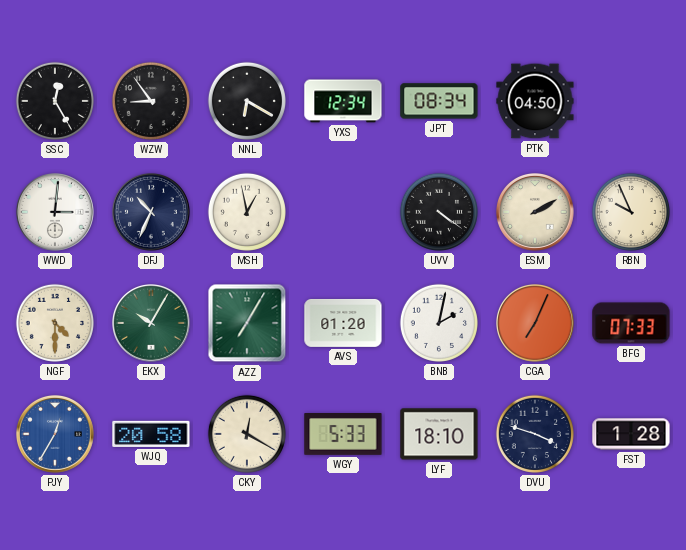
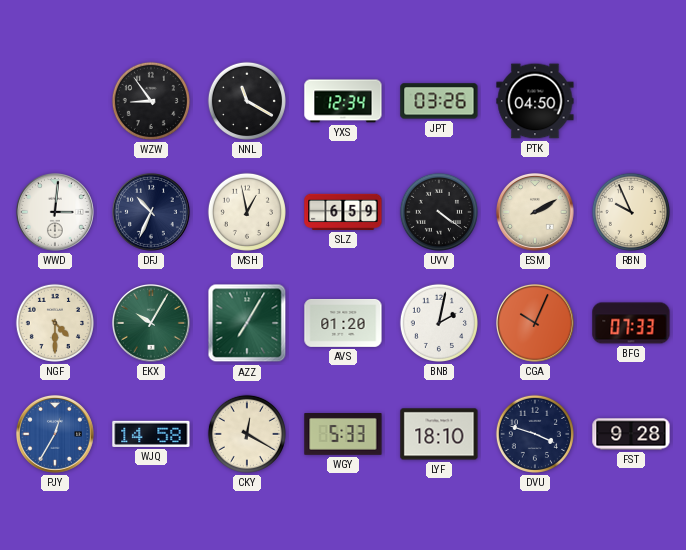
SSC: 12:25 -> none (55, 101)
NNL: 6:20 -> 11:20 (247, 101)
JPT: 08:34 -> 03:26 (439, 101)
SLZ: none -> 6:59 (343, 212)
CGA: 7:04 -> 10:04 (536, 324)
WJQ: 20:58 -> 14:58 (151, 434)
FST: 1:28 -> 9:28 (631, 434)
